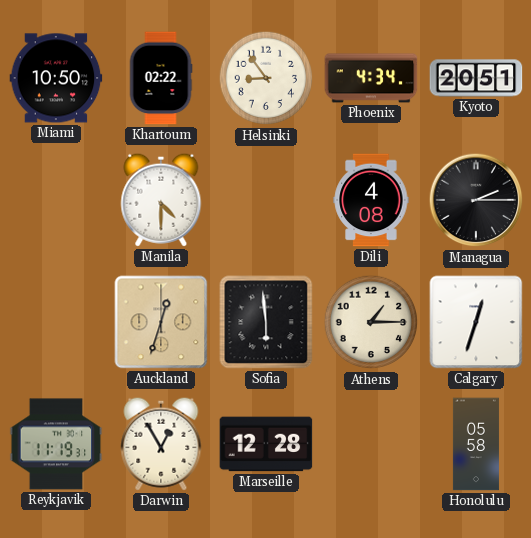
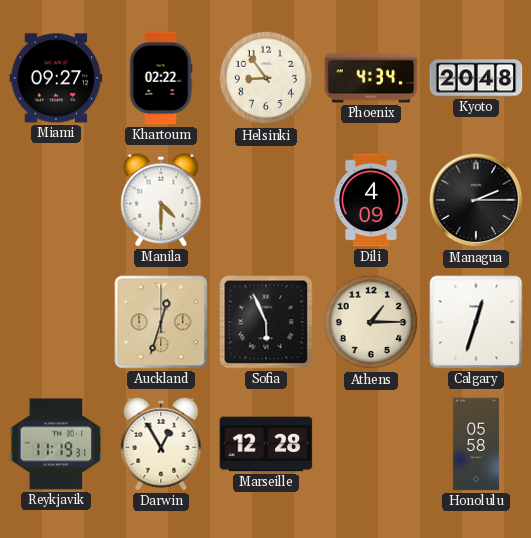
Miami: 10:50 -> 09:27 (56, 78)
Kyoto: 20:51 -> 20:48 (476, 78)
Dili: 4:08 -> 4:09 (371, 200)
Sofia: 5:59 -> 5:56 (266, 322)
